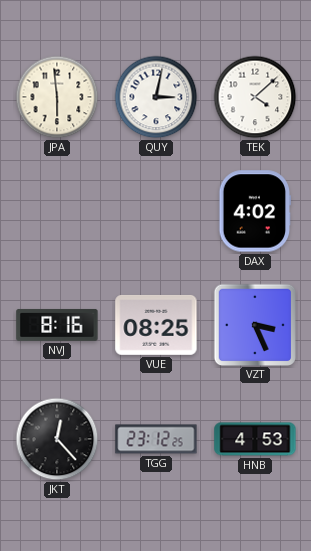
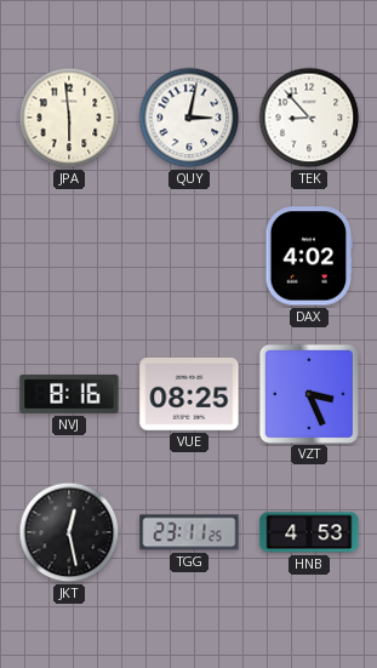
TEK: 4:08 -> 8:53 (309, 118)
JKT: 12:23 -> 12:28 (69, 532)
TGG: 23:12 -> 23:11 (189, 532)
